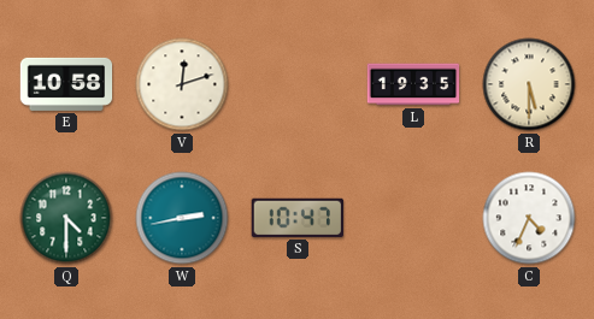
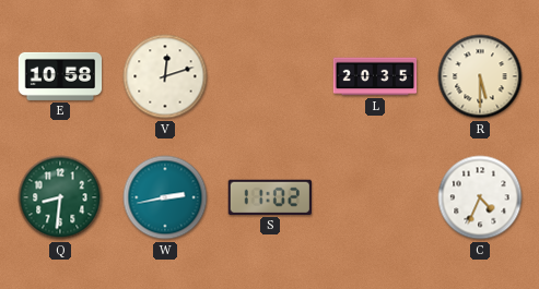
L: 19:35 -> 20:35 (375, 76)
Q: 4:30 -> 8:31 (60, 197)
S: 10:47 -> 11:02 (270, 197)
